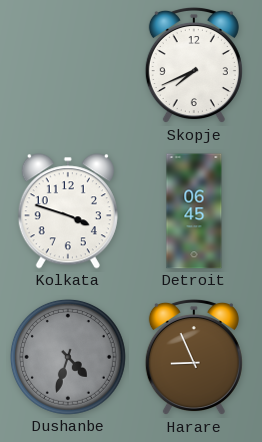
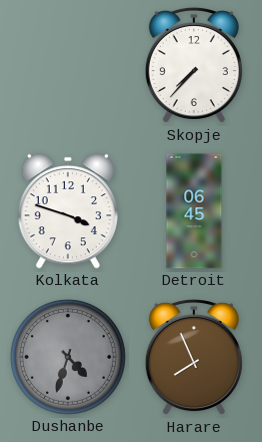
Skopje: 7:41 -> 7:37 (194, 65)
Harare: 8:56 -> 7:56 (194, 357)
